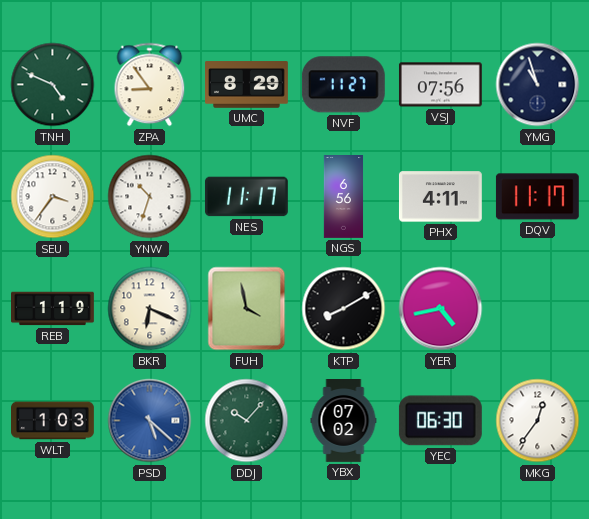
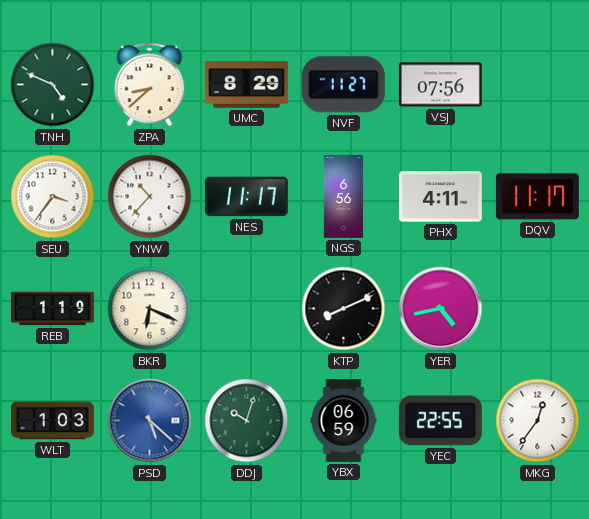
ZPA: 8:54 -> 8:38 (150, 85)
YMG: 10:57 -> none (538, 85)
YNW: 10:33 -> 10:37 (150, 197)
FUH: 3:58 -> none (247, 309)
KTP: 8:10 -> 8:11 (344, 309)
DDJ: 10:07 -> 10:03 (247, 421)
YBX: 07:02 -> 06:59 (344, 421)
YEC: 06:30 -> 22:55 (440, 421)
